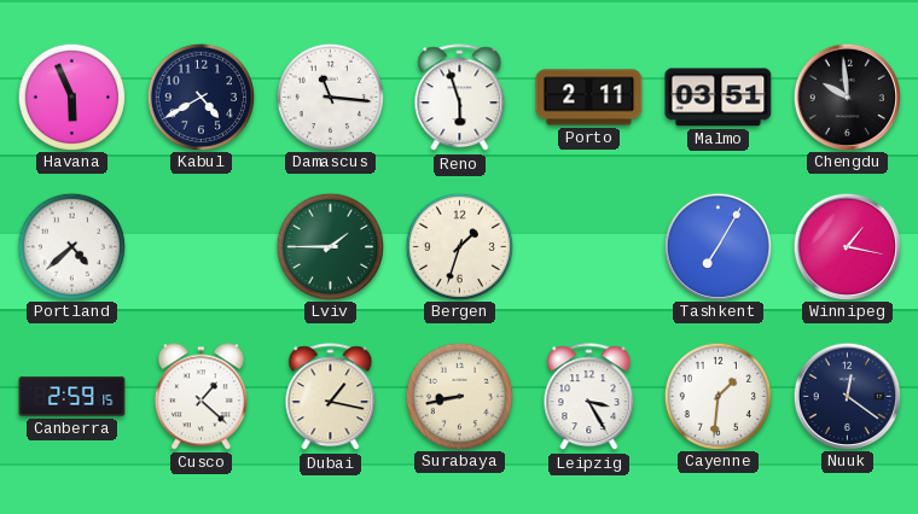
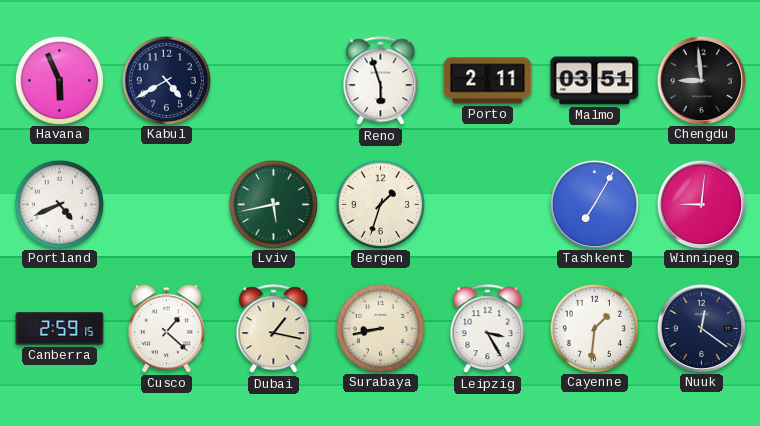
Damascus: 11:16 -> none (330, 97)
Chengdu: 9:59 -> 8:59 (701, 80)
Portland: 4:38 -> 4:41 (59, 204)
Lviv: 1:45 -> 5:43 (273, 204)
Winnipeg: 1:17 -> 9:01 (701, 204)
